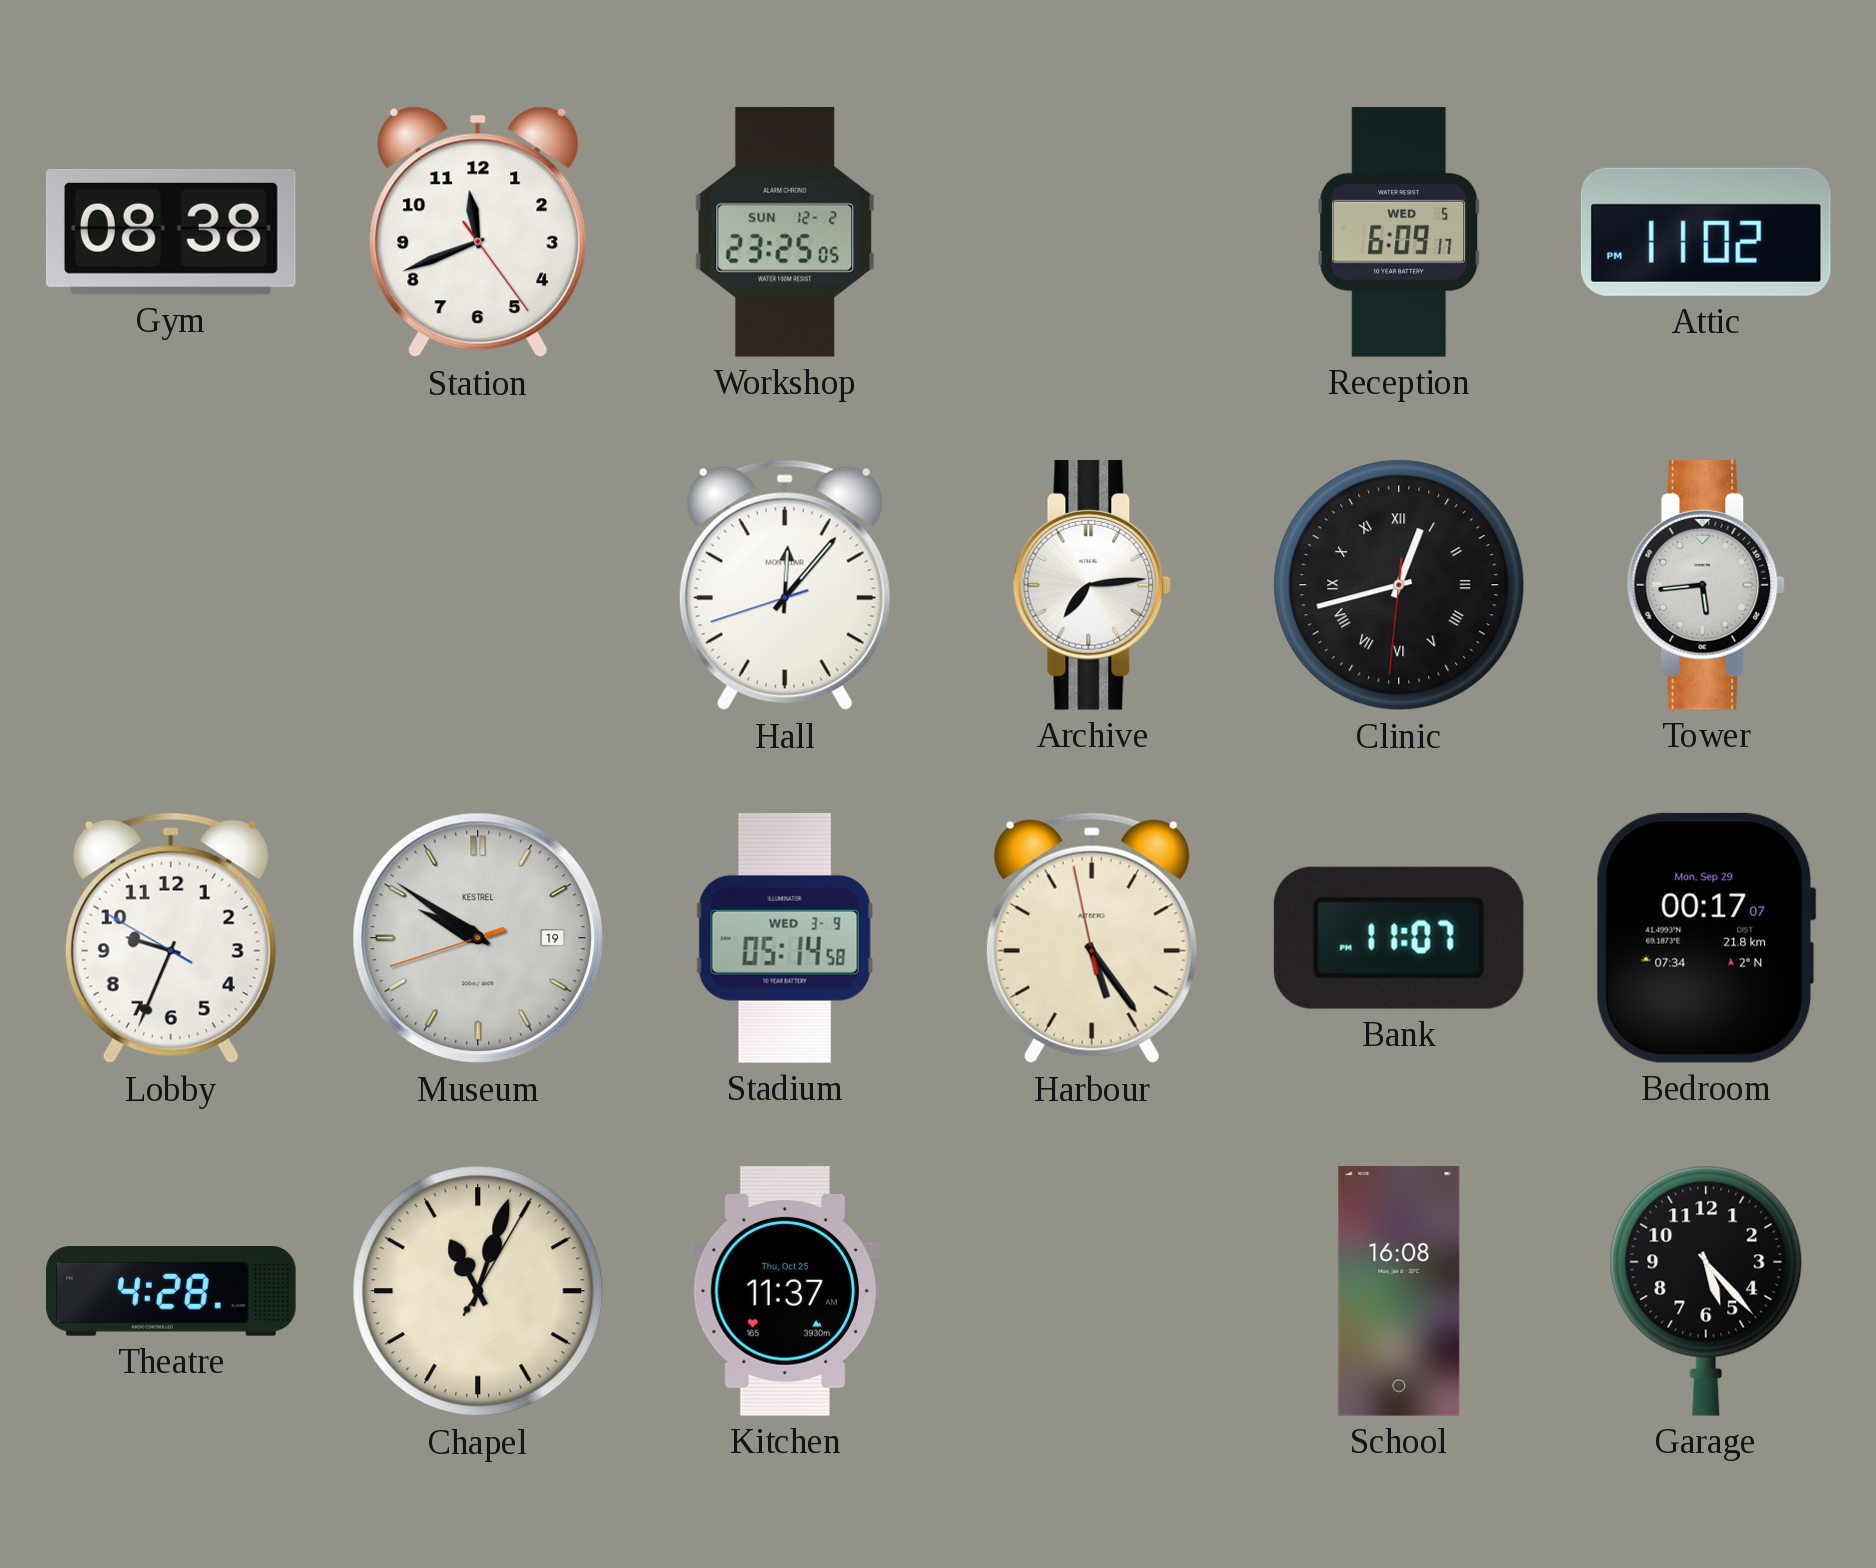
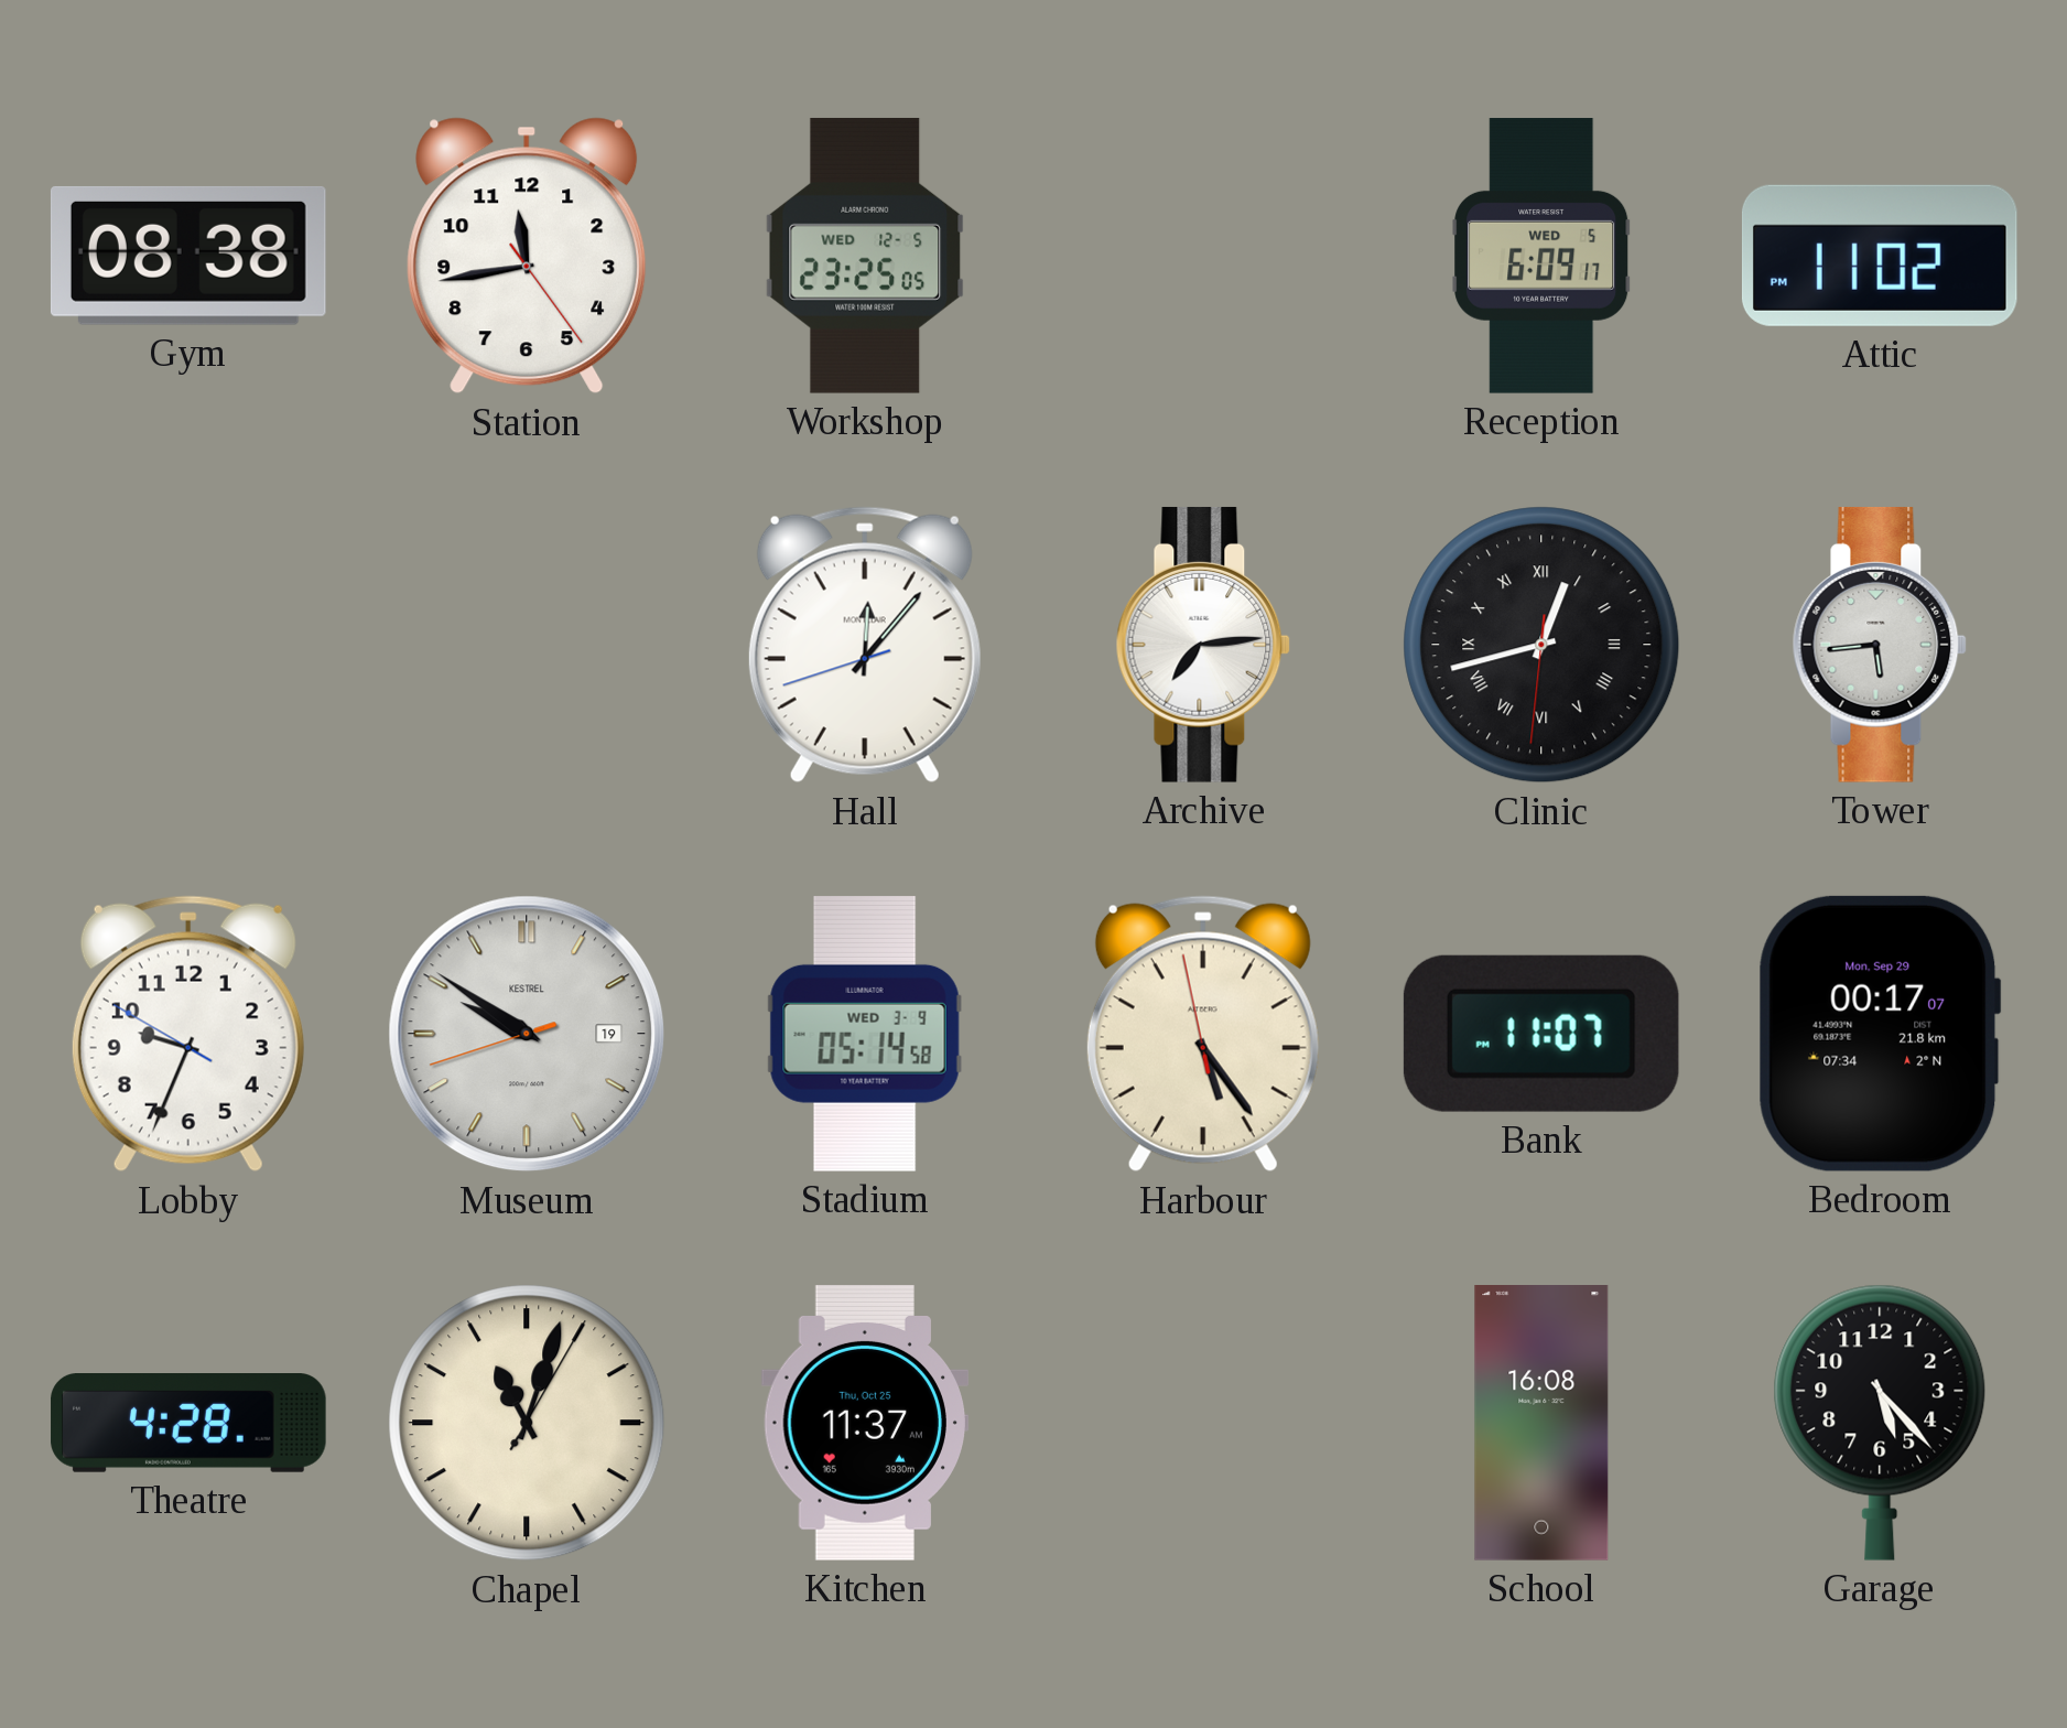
Station: 11:41 -> 11:43 (527, 256)
Workshop date: SUN 12-2 -> WED 12-5 (865, 256)
